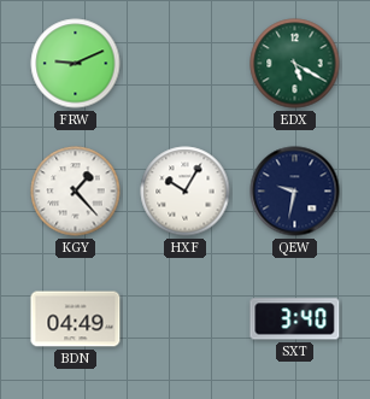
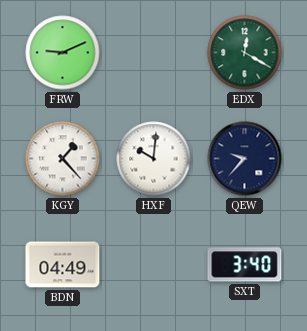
EDX: 5:20 -> 12:20 (245, 53)
HXF: 10:05 -> 10:01 (154, 159)
QEW: 9:32 -> 9:37 (245, 159)
